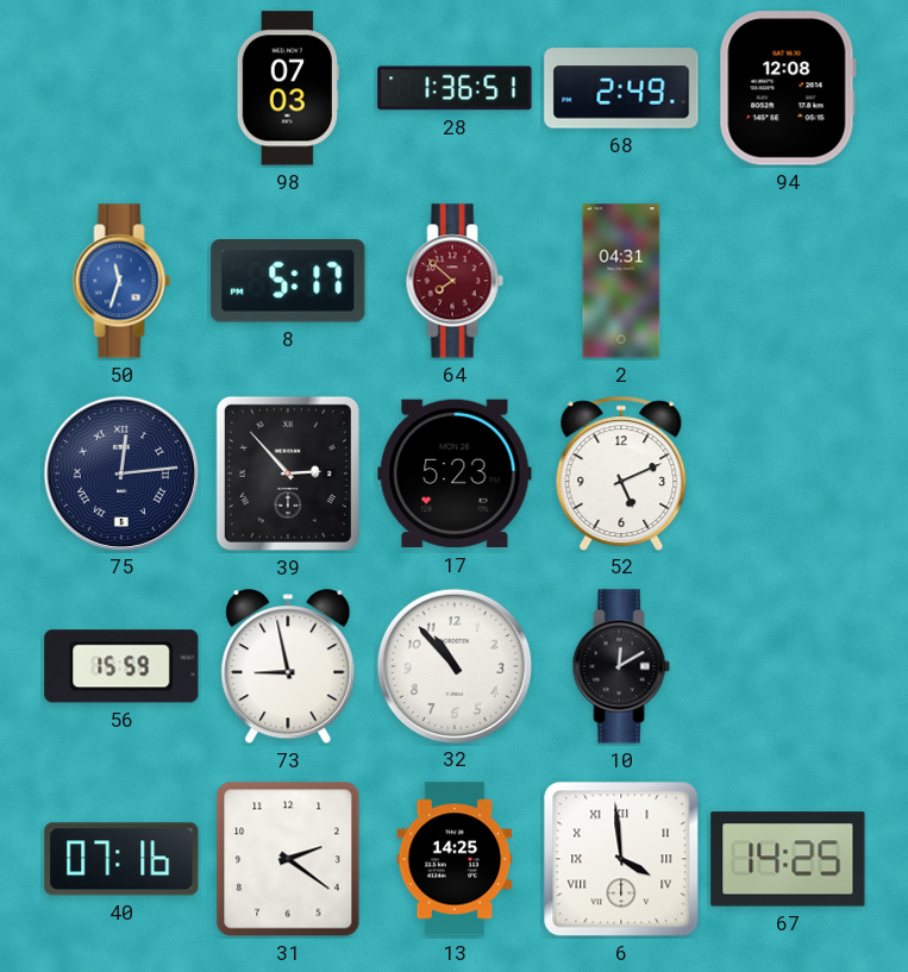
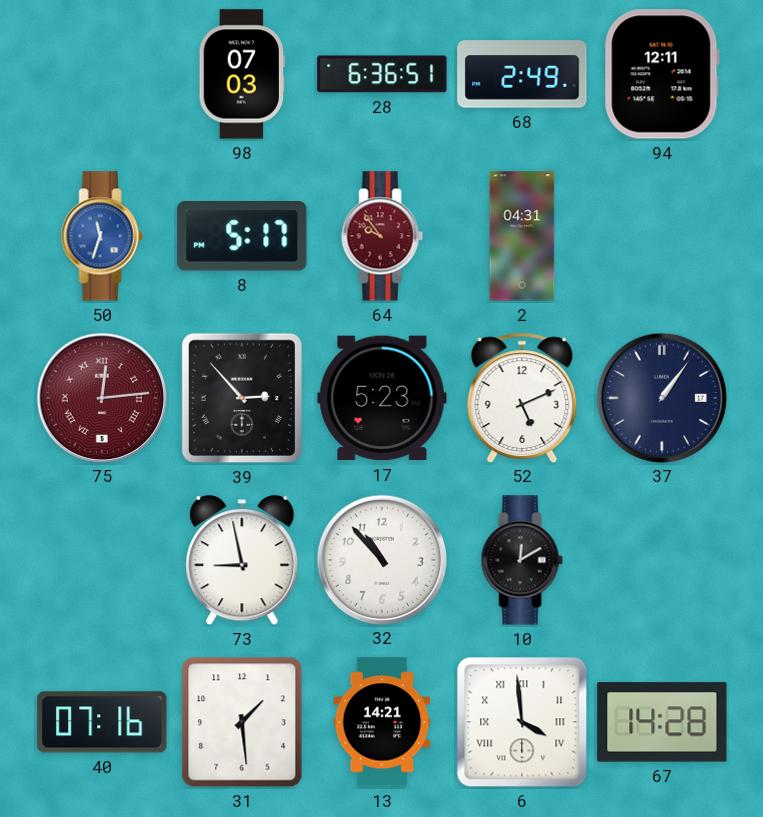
28: 1:36 -> 6:36 (382, 74)
94: 12:08 -> 12:11 (662, 74)
64: 7:52 -> 9:54 (382, 236)
75 dial: navy -> burgundy (101, 397)
37: none -> 1:06 (661, 397)
56: 15:59 -> none (121, 666)
31: 2:21 -> 1:29 (242, 722)
13: 14:25 -> 14:21 (382, 722)
67: 14:25 -> 14:28 (662, 722)
